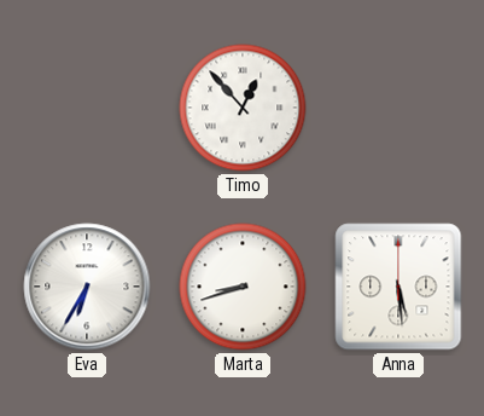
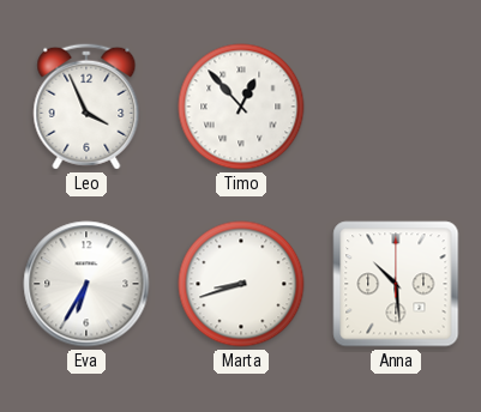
Leo: none -> 3:56 (86, 107)
Anna: 5:29 -> 10:29 (396, 284)
